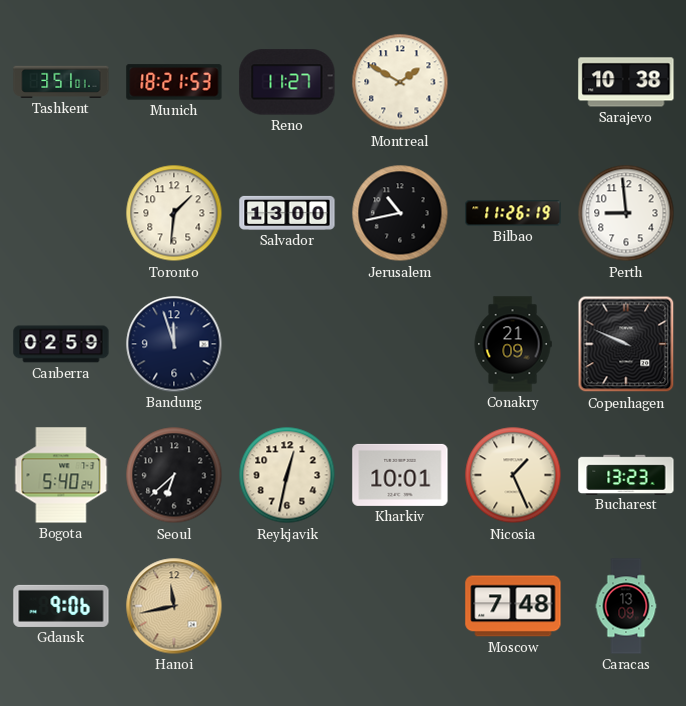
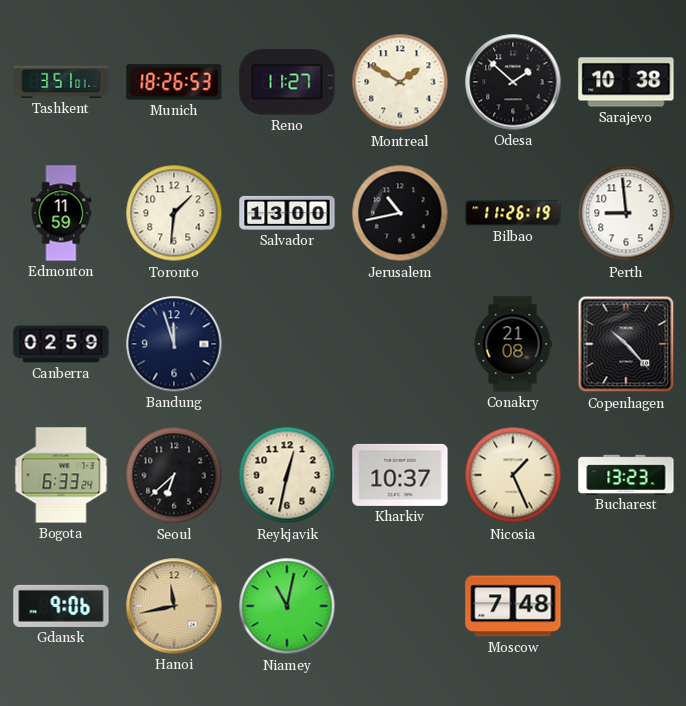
Munich: 18:21 -> 18:26 (174, 82)
Odesa: none -> 1:52 (513, 82)
Edmonton: none -> 11:59 (61, 213)
Conakry: 21:09 -> 21:08 (513, 344)
Copenhagen: 9:49 -> 10:23 (626, 344)
Bogota: 5:40 -> 6:33 (61, 475)
Kharkiv: 10:01 -> 10:37 (400, 475)
Niamey: none -> 11:02 (287, 606)
Caracas: 13:09 -> none (626, 606)
